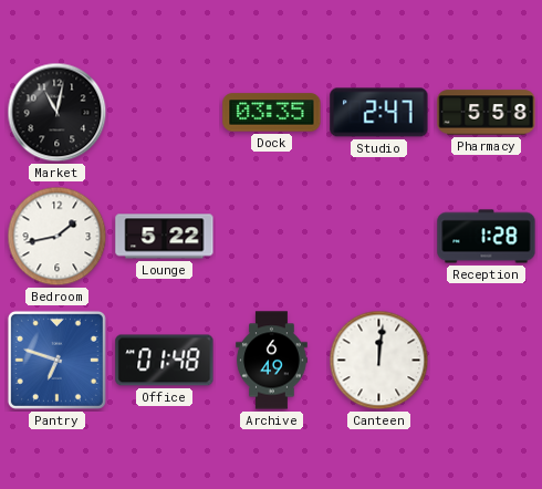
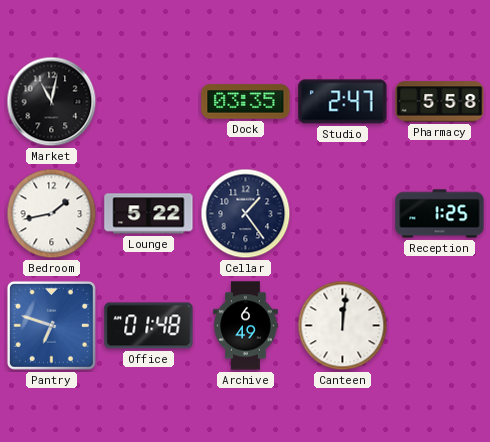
Cellar: none -> 1:24 (246, 214)
Reception: 1:28 -> 1:25 (440, 214)
